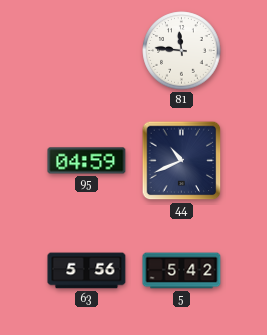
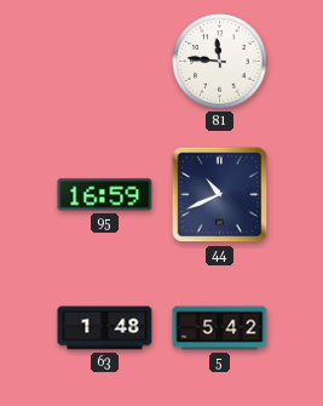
95: 04:59 -> 16:59 (105, 195)
63: 5:56 -> 1:48 (105, 328)
